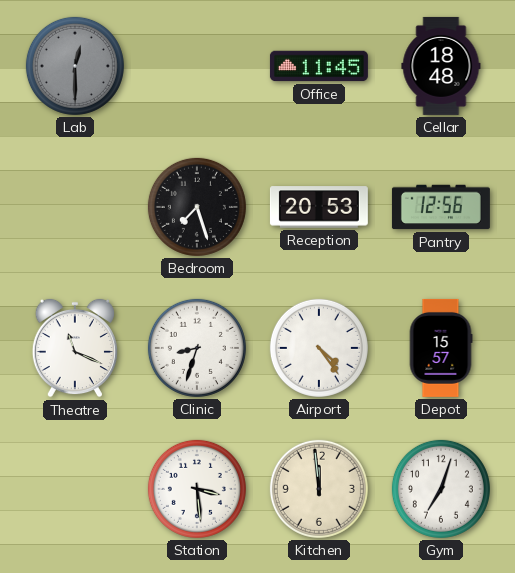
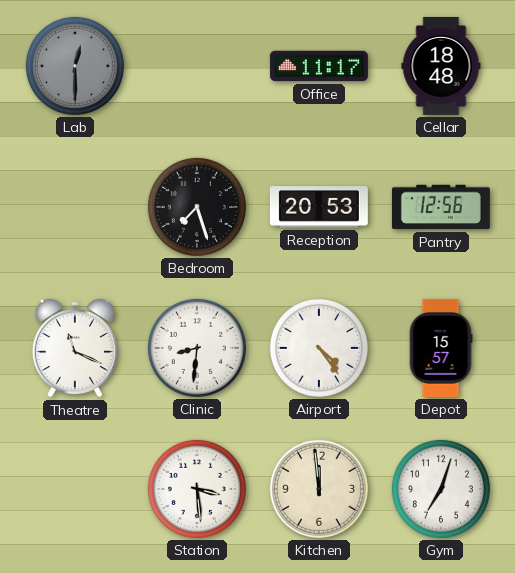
Office: 11:45 -> 11:17 (319, 66)
Clinic: 8:33 -> 8:31 (197, 348)
